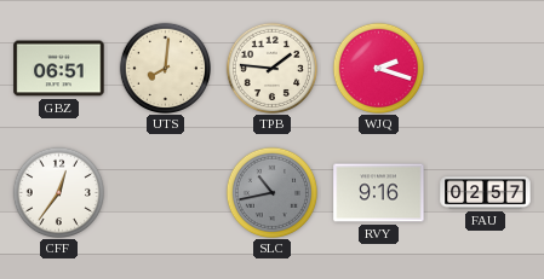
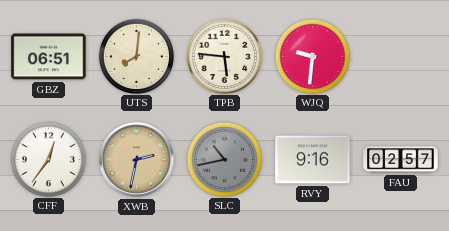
TPB: 1:46 -> 5:46 (224, 56)
WJQ: 2:18 -> 9:31 (312, 56)
XWB: none -> 2:32 (137, 160)
